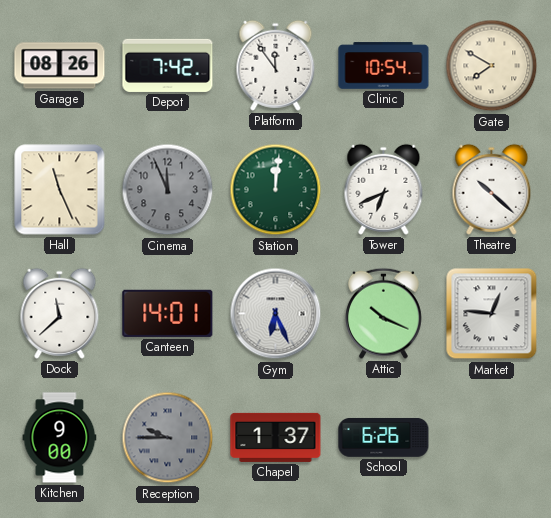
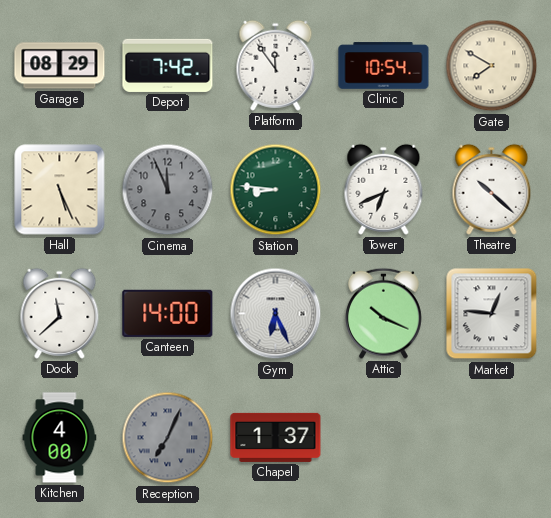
Garage: 08:26 -> 08:29 (60, 66)
Hall: 11:26 -> 5:26 (60, 190)
Station: 12:01 -> 8:46 (276, 190)
Canteen: 14:01 -> 14:00 (168, 313)
Kitchen: 9:00 -> 4:00 (60, 438)
Reception: 9:45 -> 7:04 (168, 438)
School: 6:26 -> none (384, 438)
